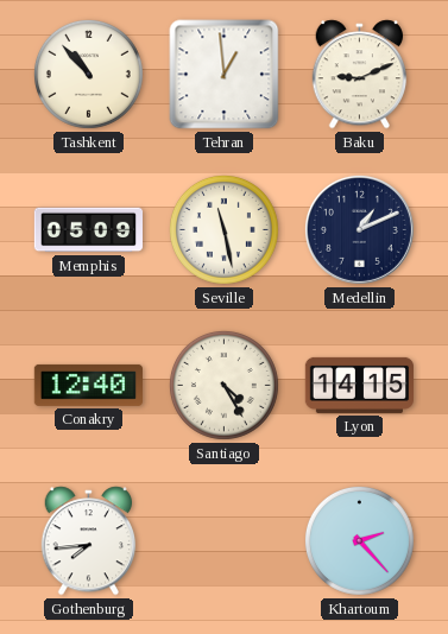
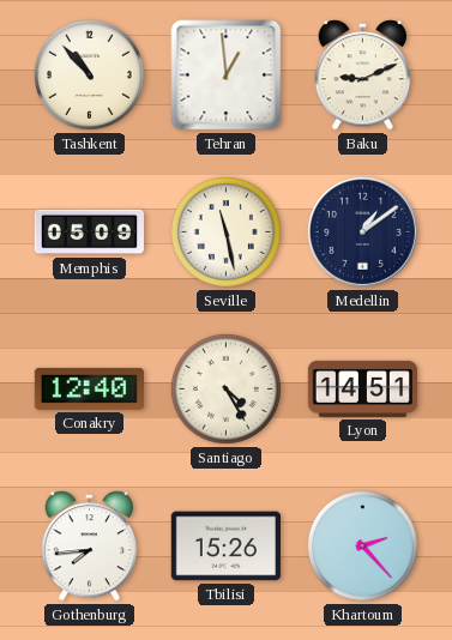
Medellin: 1:11 -> 1:09 (362, 231)
Lyon: 14:15 -> 14:51 (363, 388)
Tbilisi: none -> 15:26 (225, 547)
